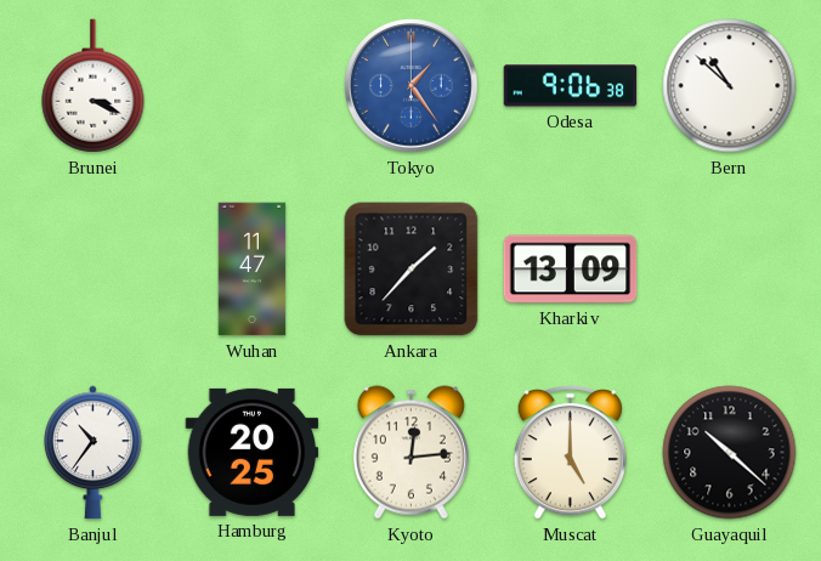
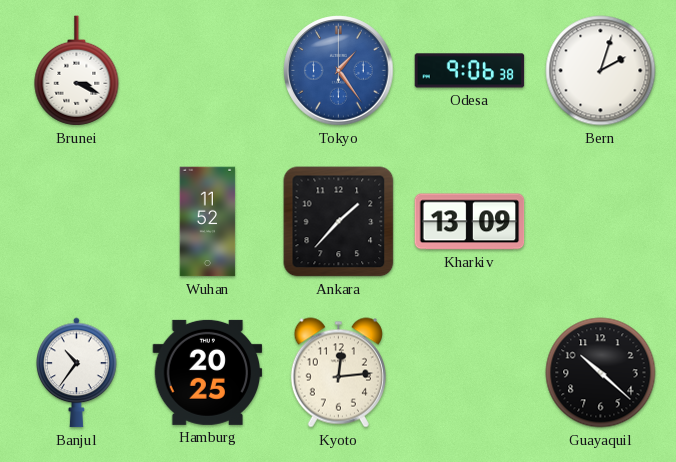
Bern: 10:52 -> 2:03 (601, 71)
Wuhan: 11:47 -> 11:52 (208, 222)
Muscat: 5:00 -> none (570, 453)
